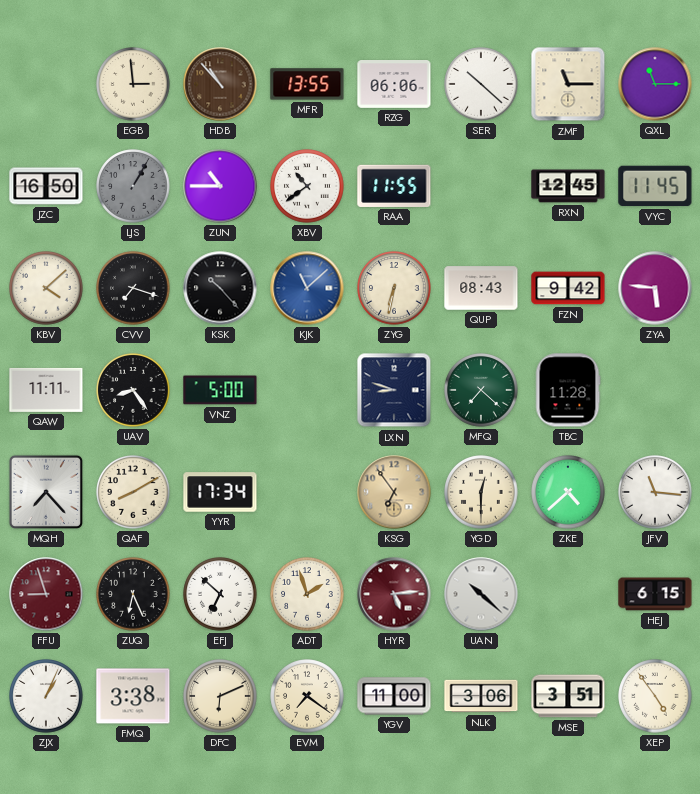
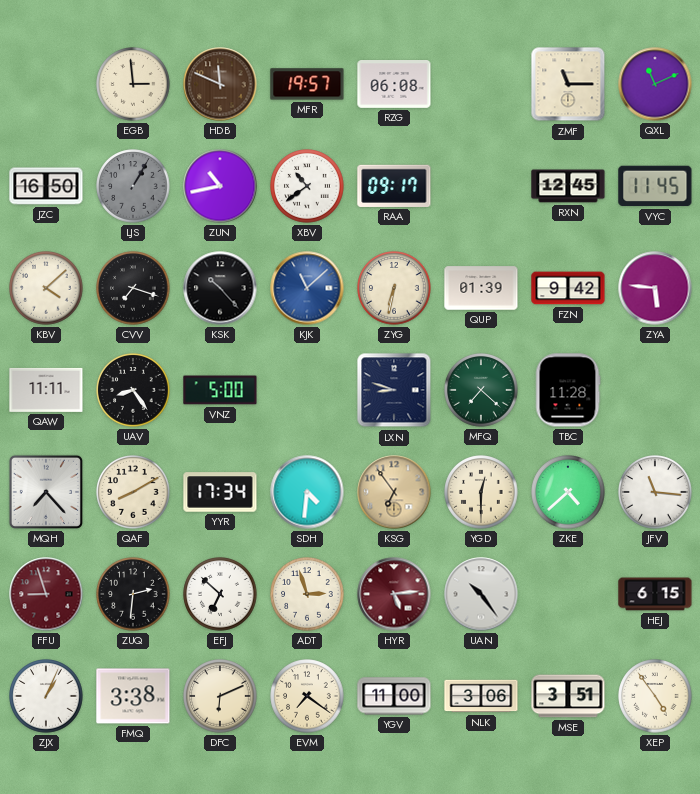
HDB: 10:53 -> 11:49 (220, 84)
MFR: 13:55 -> 19:57 (307, 84)
RZG: 06:06 -> 06:08 (394, 85)
SER: 10:22 -> none (481, 84)
QXL: 11:15 -> 11:11 (655, 84)
ZUN: 10:45 -> 10:43 (220, 186)
RAA: 11:55 -> 09:17 (394, 186)
QUP: 08:43 -> 01:39 (481, 288)
SDH: none -> 4:31 (307, 492)
ZUQ: 6:26 -> 2:31 (133, 594)
ADT: 1:57 -> 2:57 (307, 594)
UAN: 10:22 -> 10:24 (481, 594)
